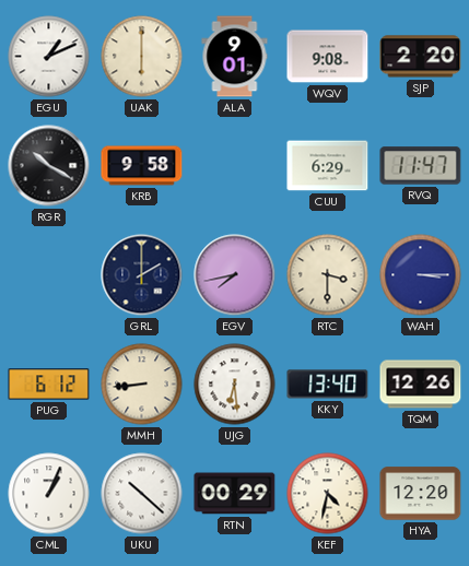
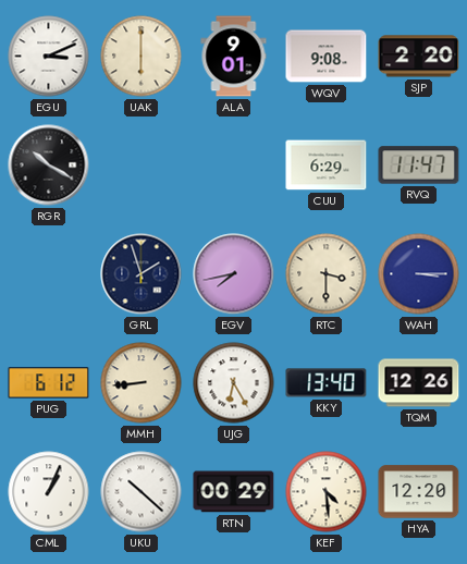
EGU: 1:11 -> 3:11 (49, 57)
KRB: 9:58 -> none (142, 166)
GRL: 2:00 -> 1:57 (142, 274)
UJG: 6:29 -> 6:25 (234, 383)
KEF: 4:32 -> 4:29 (327, 492)
